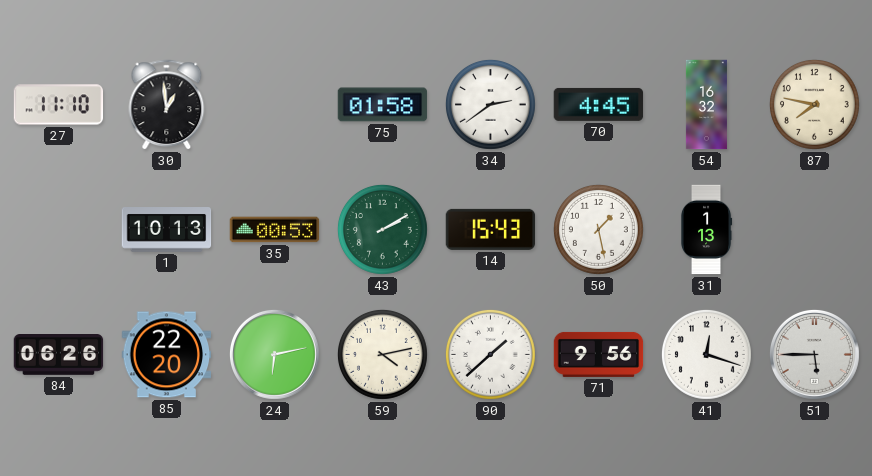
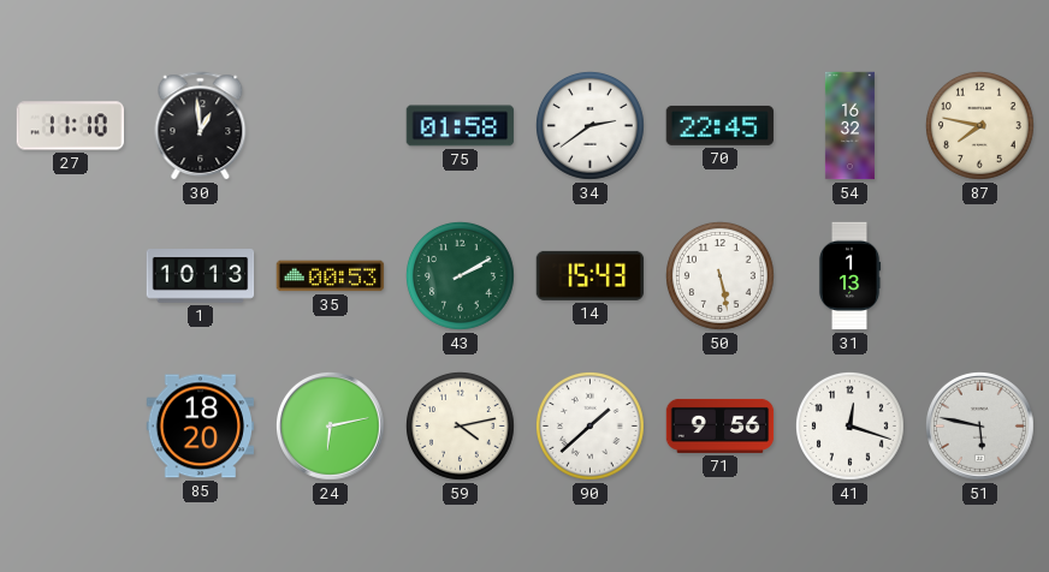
70: 4:45 -> 22:45 (721, 125)
50: 1:28 -> 5:28 (719, 275)
84: 06:26 -> none (59, 355)
85: 22:20 -> 18:20 (201, 427)
51: 5:45 -> 5:47 (979, 425)
